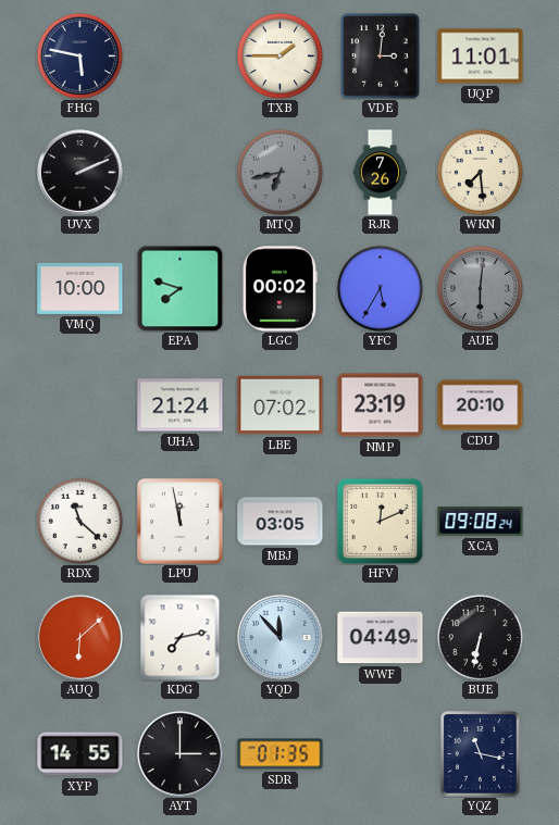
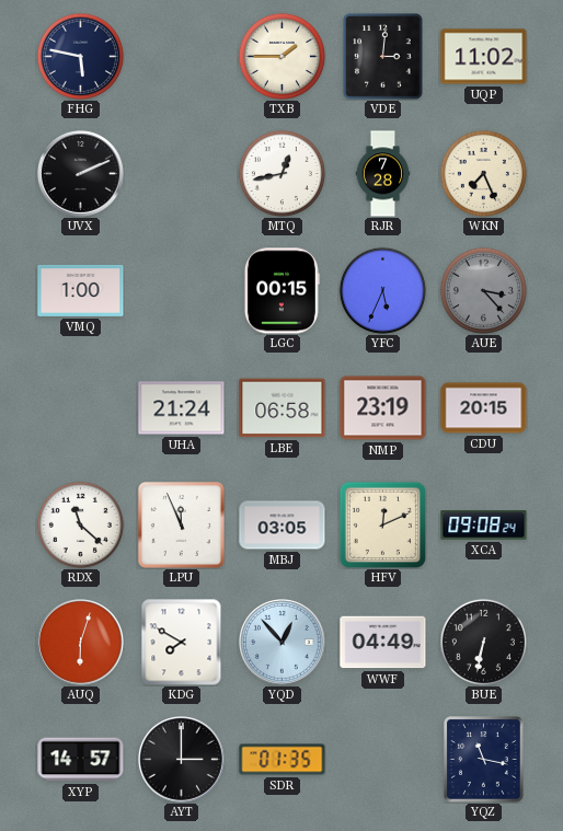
UQP: 11:01 -> 11:02 (484, 57)
MTQ: 6:43 -> 12:43 (281, 173)
MTQ dial: grey -> white (281, 173)
RJR: 7:26 -> 7:28 (383, 174)
WKN: 7:29 -> 7:26 (483, 173)
VMQ: 10:00 -> 1:00 (81, 290)
EPA: 7:48 -> none (179, 288)
LGC: 00:02 -> 00:15 (281, 291)
YFC: 5:35 -> 5:34 (382, 290)
AUE: 6:01 -> 3:23 (483, 290)
LBE: 07:02 -> 06:58 (283, 408)
CDU: 20:10 -> 20:15 (484, 408)
LPU: 11:58 -> 11:56 (181, 524)
AUQ: 6:08 -> 6:03 (81, 643)
KDG: 7:13 -> 7:50 (182, 643)
YQD: 11:53 -> 12:53 (283, 643)
XYP: 14:55 -> 14:57 (81, 760)
